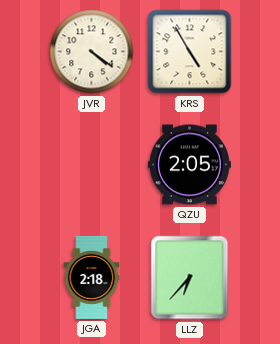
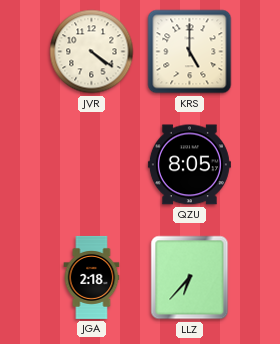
KRS: 4:55 -> 5:00 (190, 52)
QZU: 2:05 -> 8:05 (189, 165)
